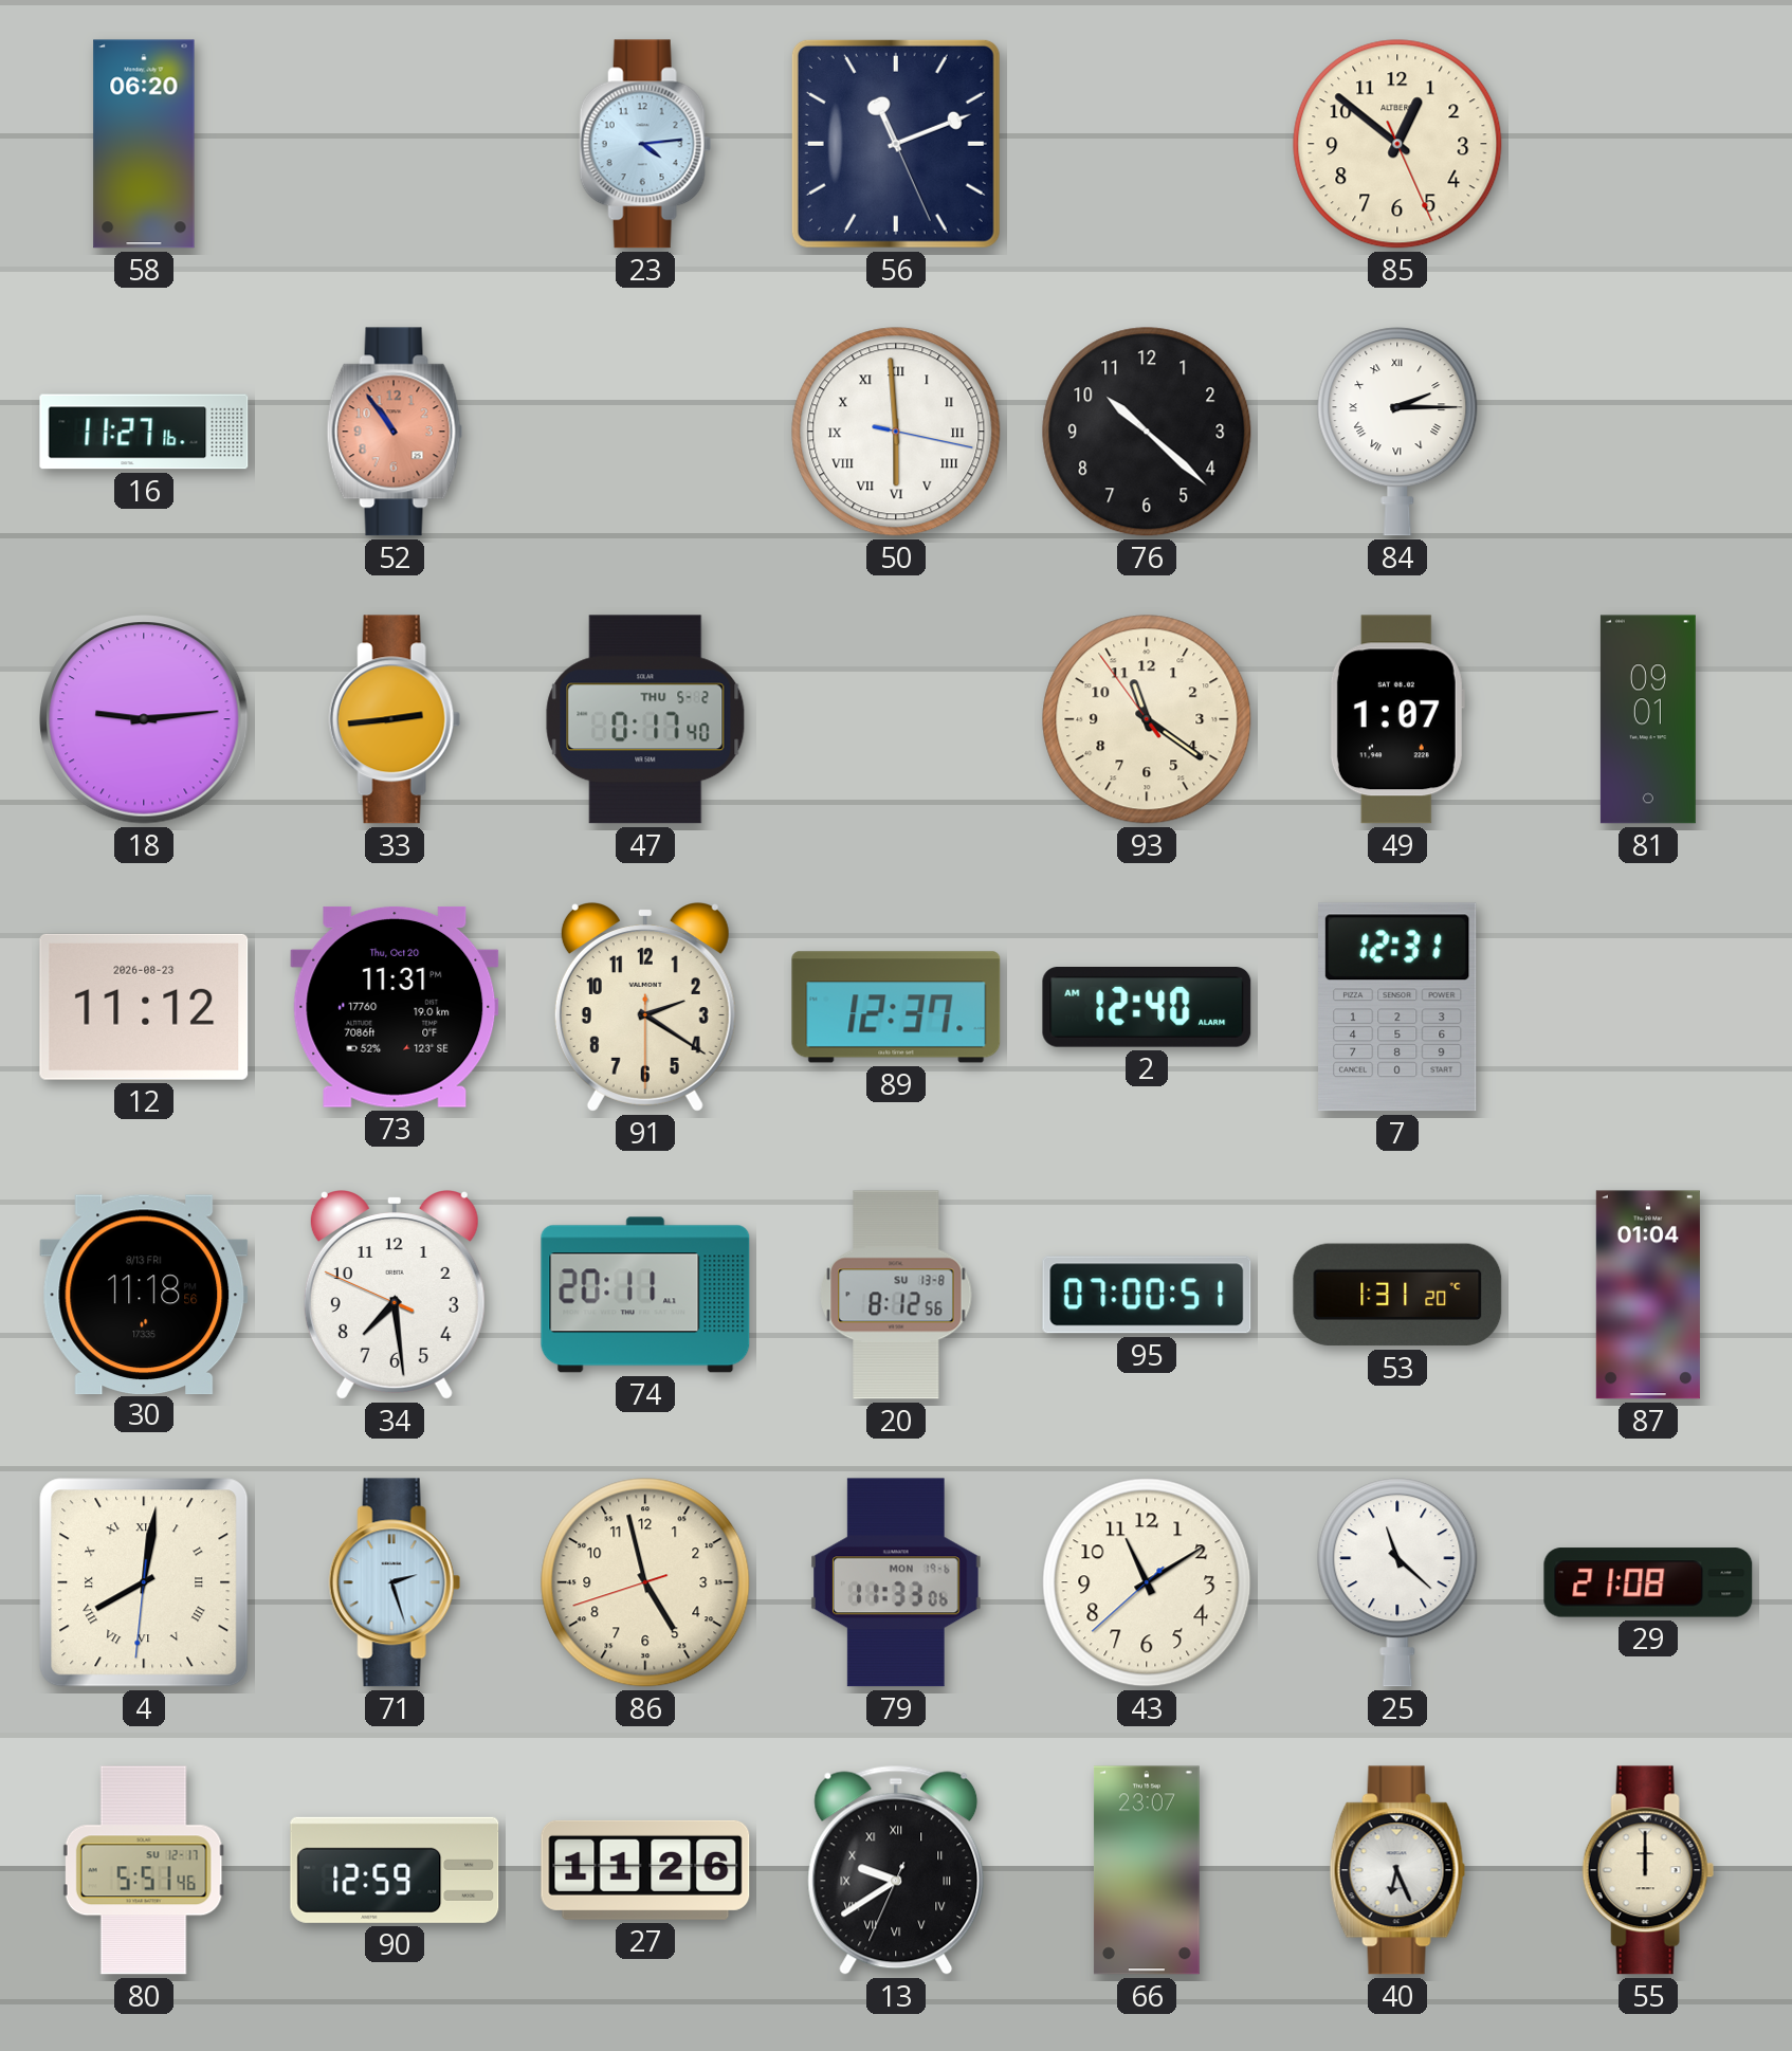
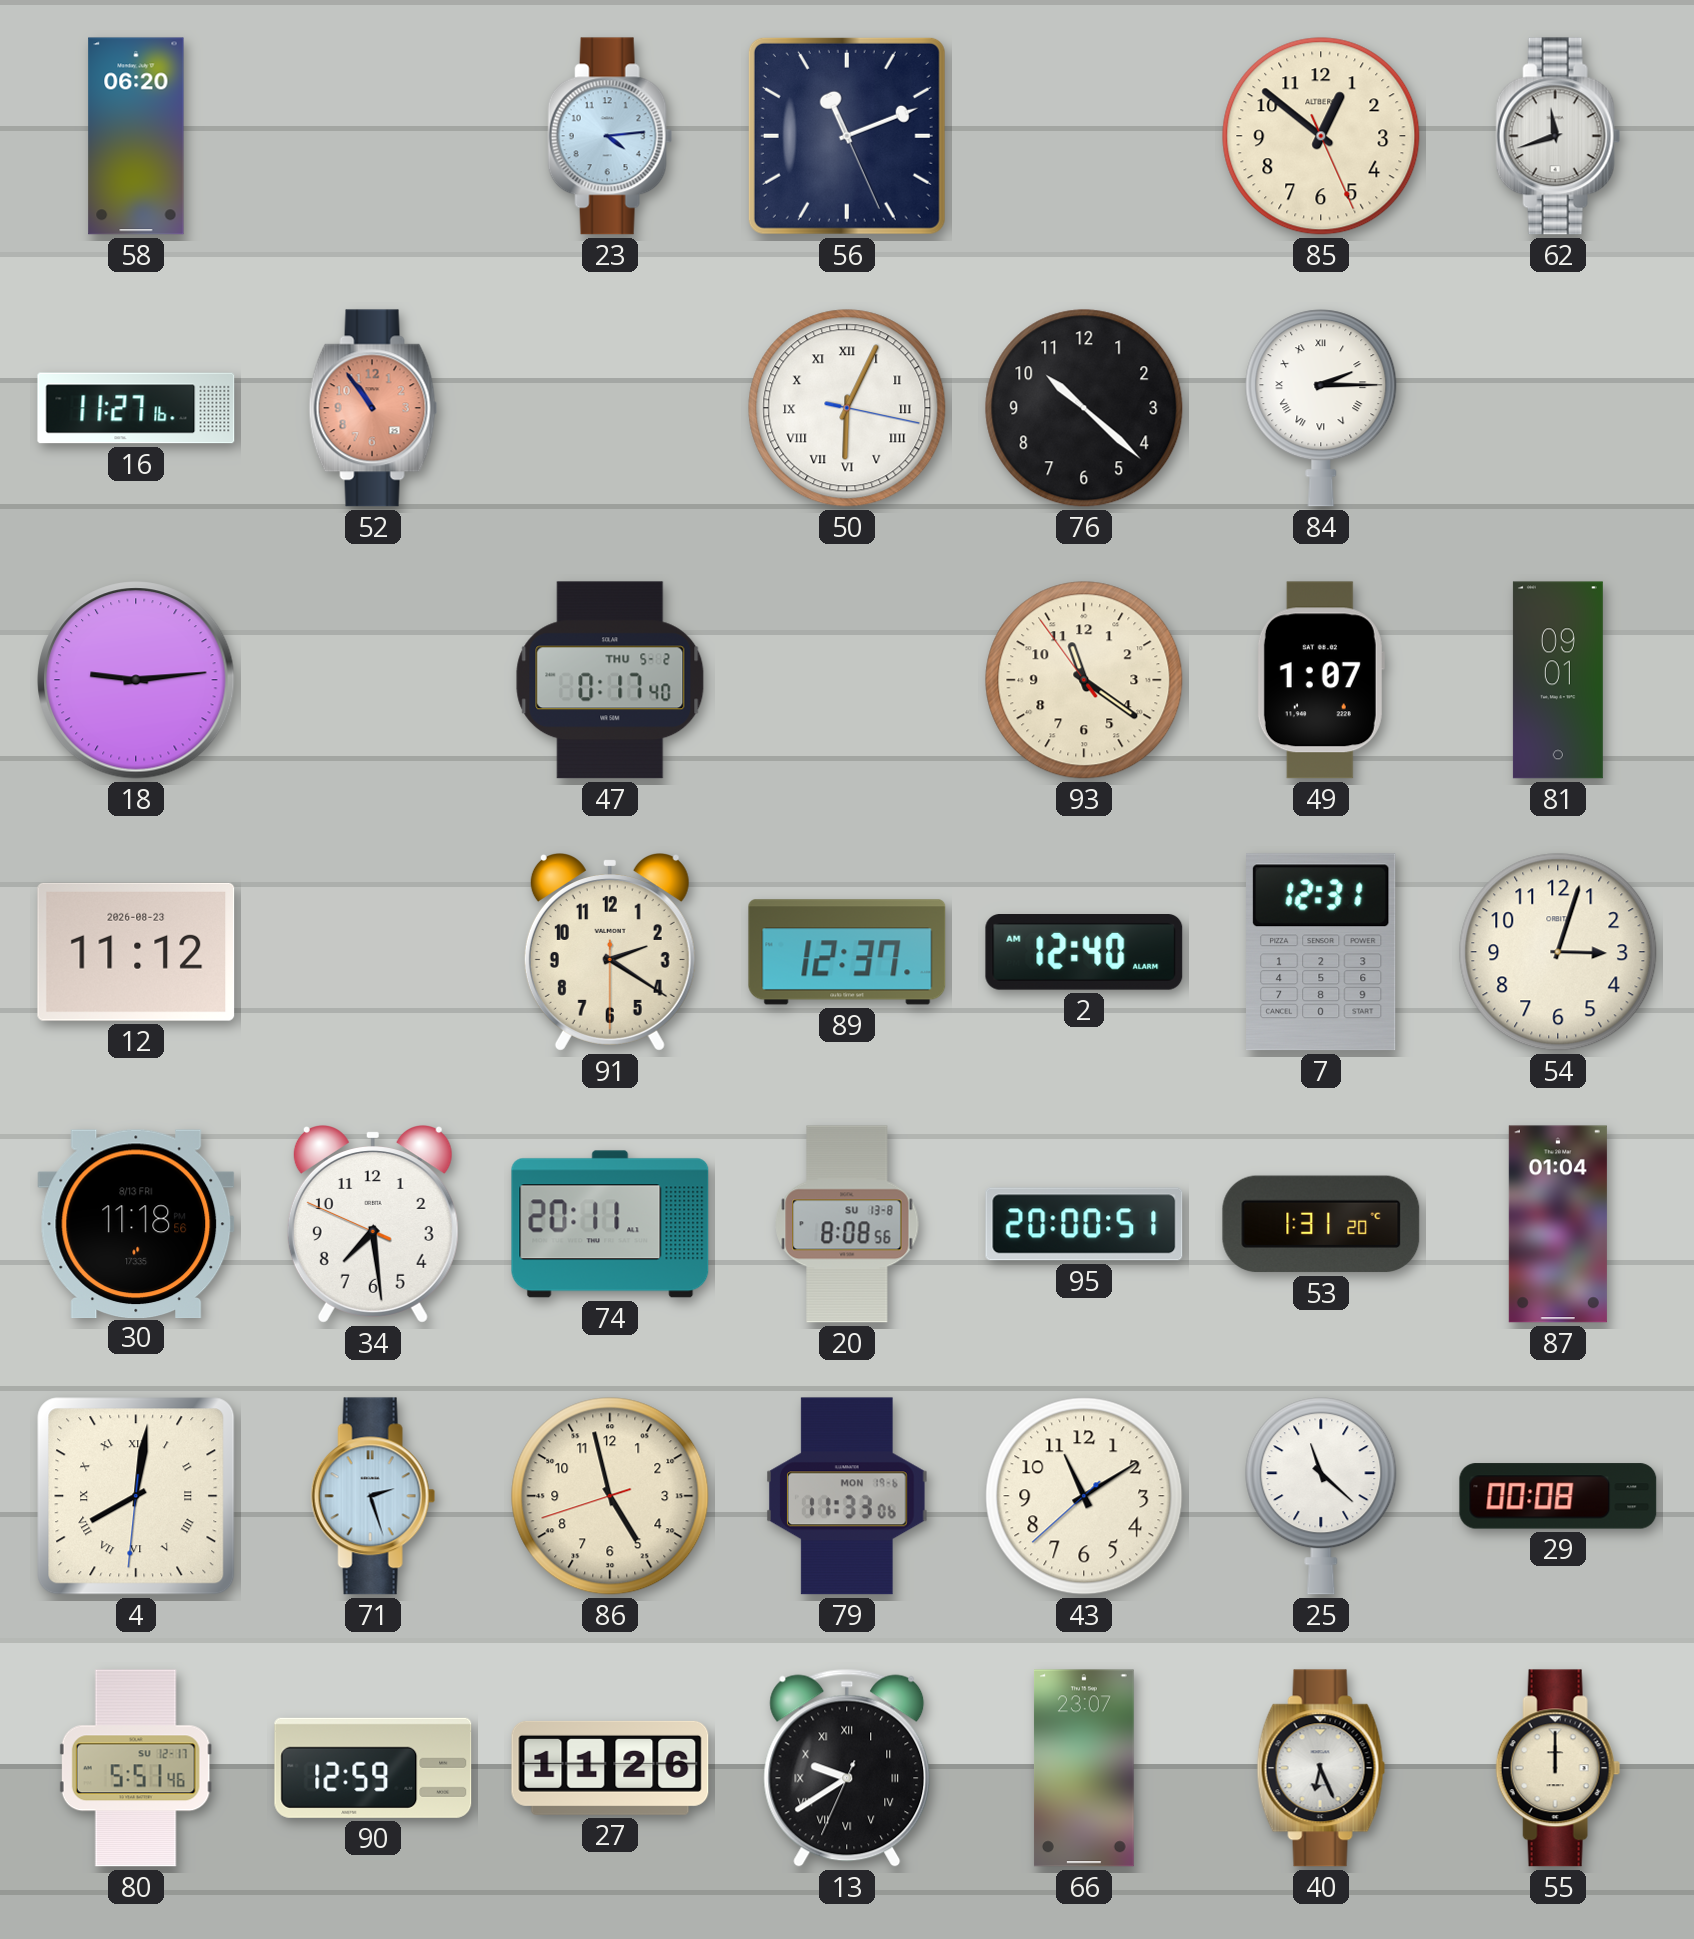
62: none -> 11:42 (1558, 136)
50: 5:59 -> 6:04 (847, 408)
33: 2:44 -> none (395, 719)
73: 11:31 -> none (395, 1007)
54: none -> 3:03 (1558, 952)
20: 8:12 -> 8:08 (847, 1224)
95: 07:00 -> 20:00 (1084, 1224)
29: 21:08 -> 00:08 (1558, 1496)
